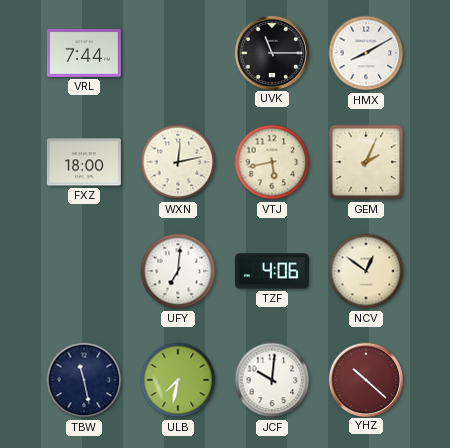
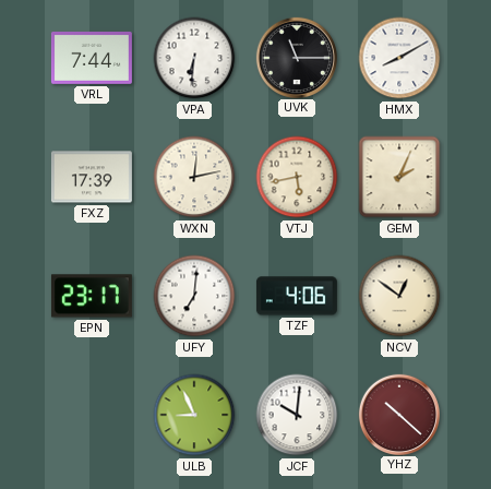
VPA: none -> 6:31 (194, 58)
FXZ: 18:00 -> 17:39 (92, 177)
EPN: none -> 23:17 (92, 296)
TBW: 11:28 -> none (84, 380)
ULB: 7:32 -> 8:56 (194, 415)
